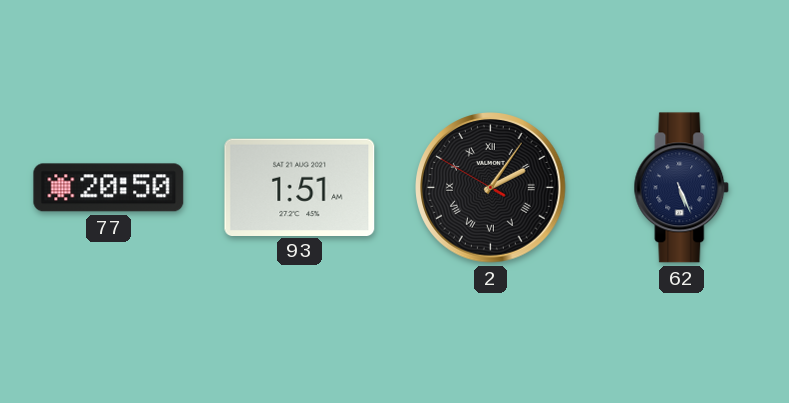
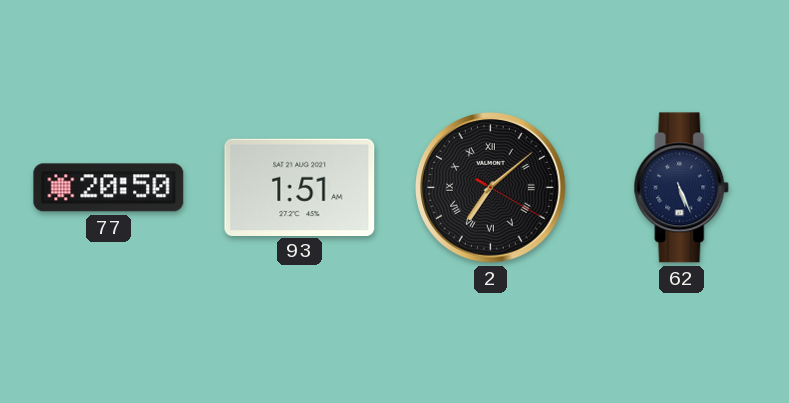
2: 2:05 -> 7:08 (491, 188)
